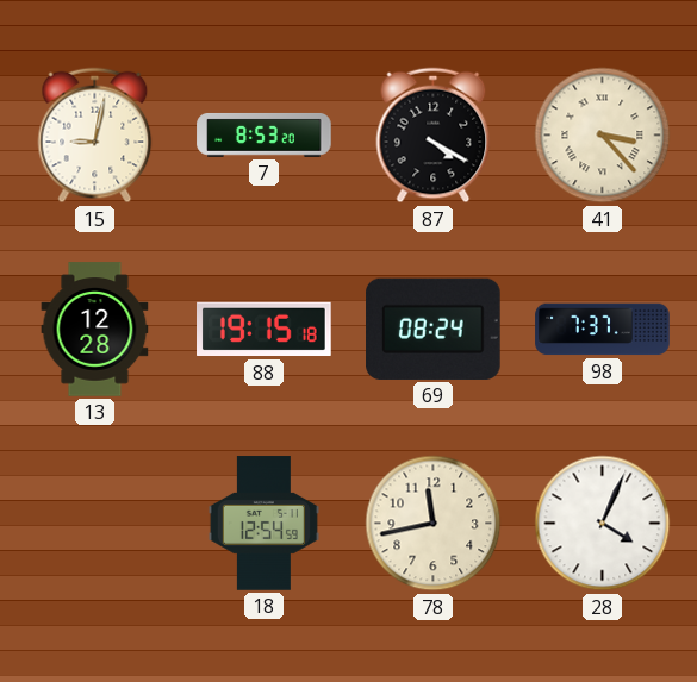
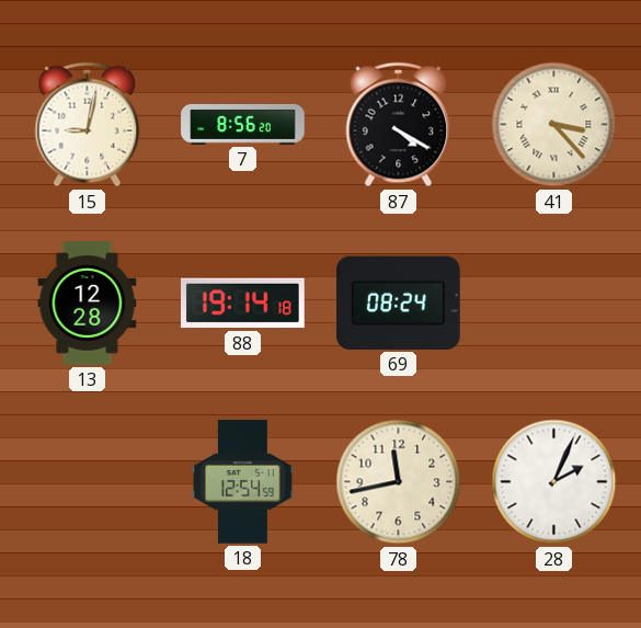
7: 8:53 -> 8:56 (243, 124)
88: 19:15 -> 19:14 (243, 304)
98: 7:37 -> none (603, 330)
28: 4:04 -> 2:04 (554, 482)
